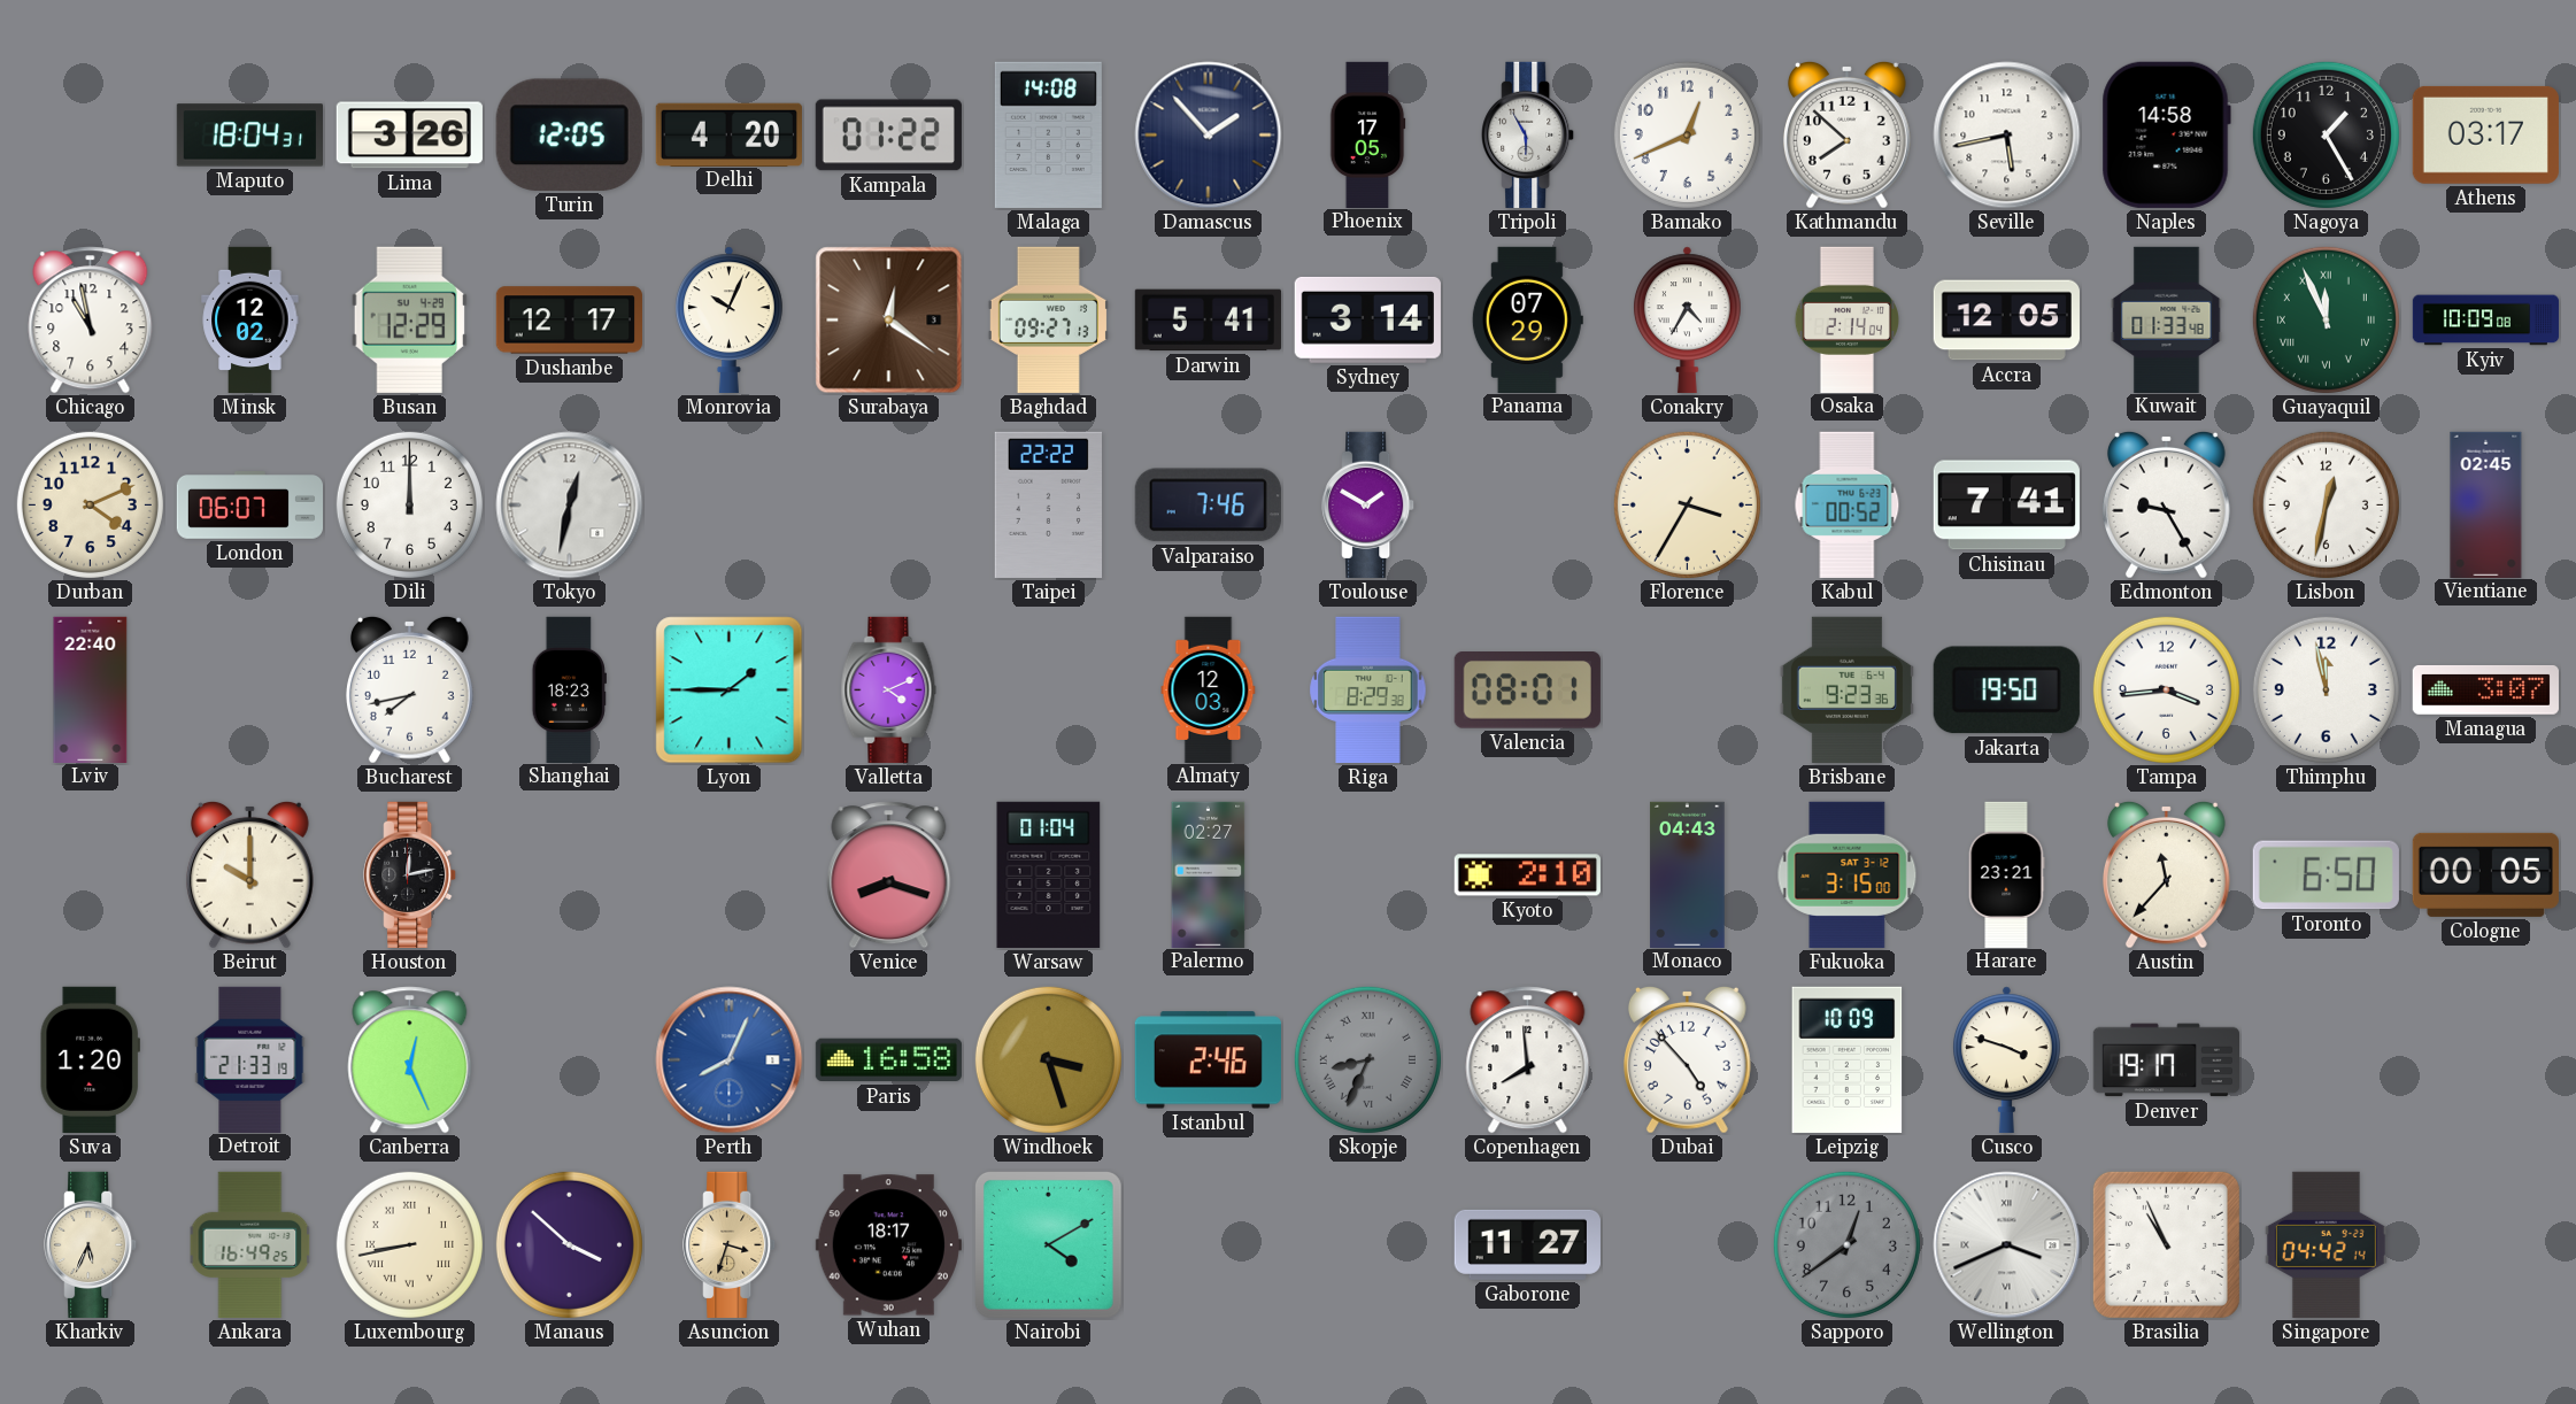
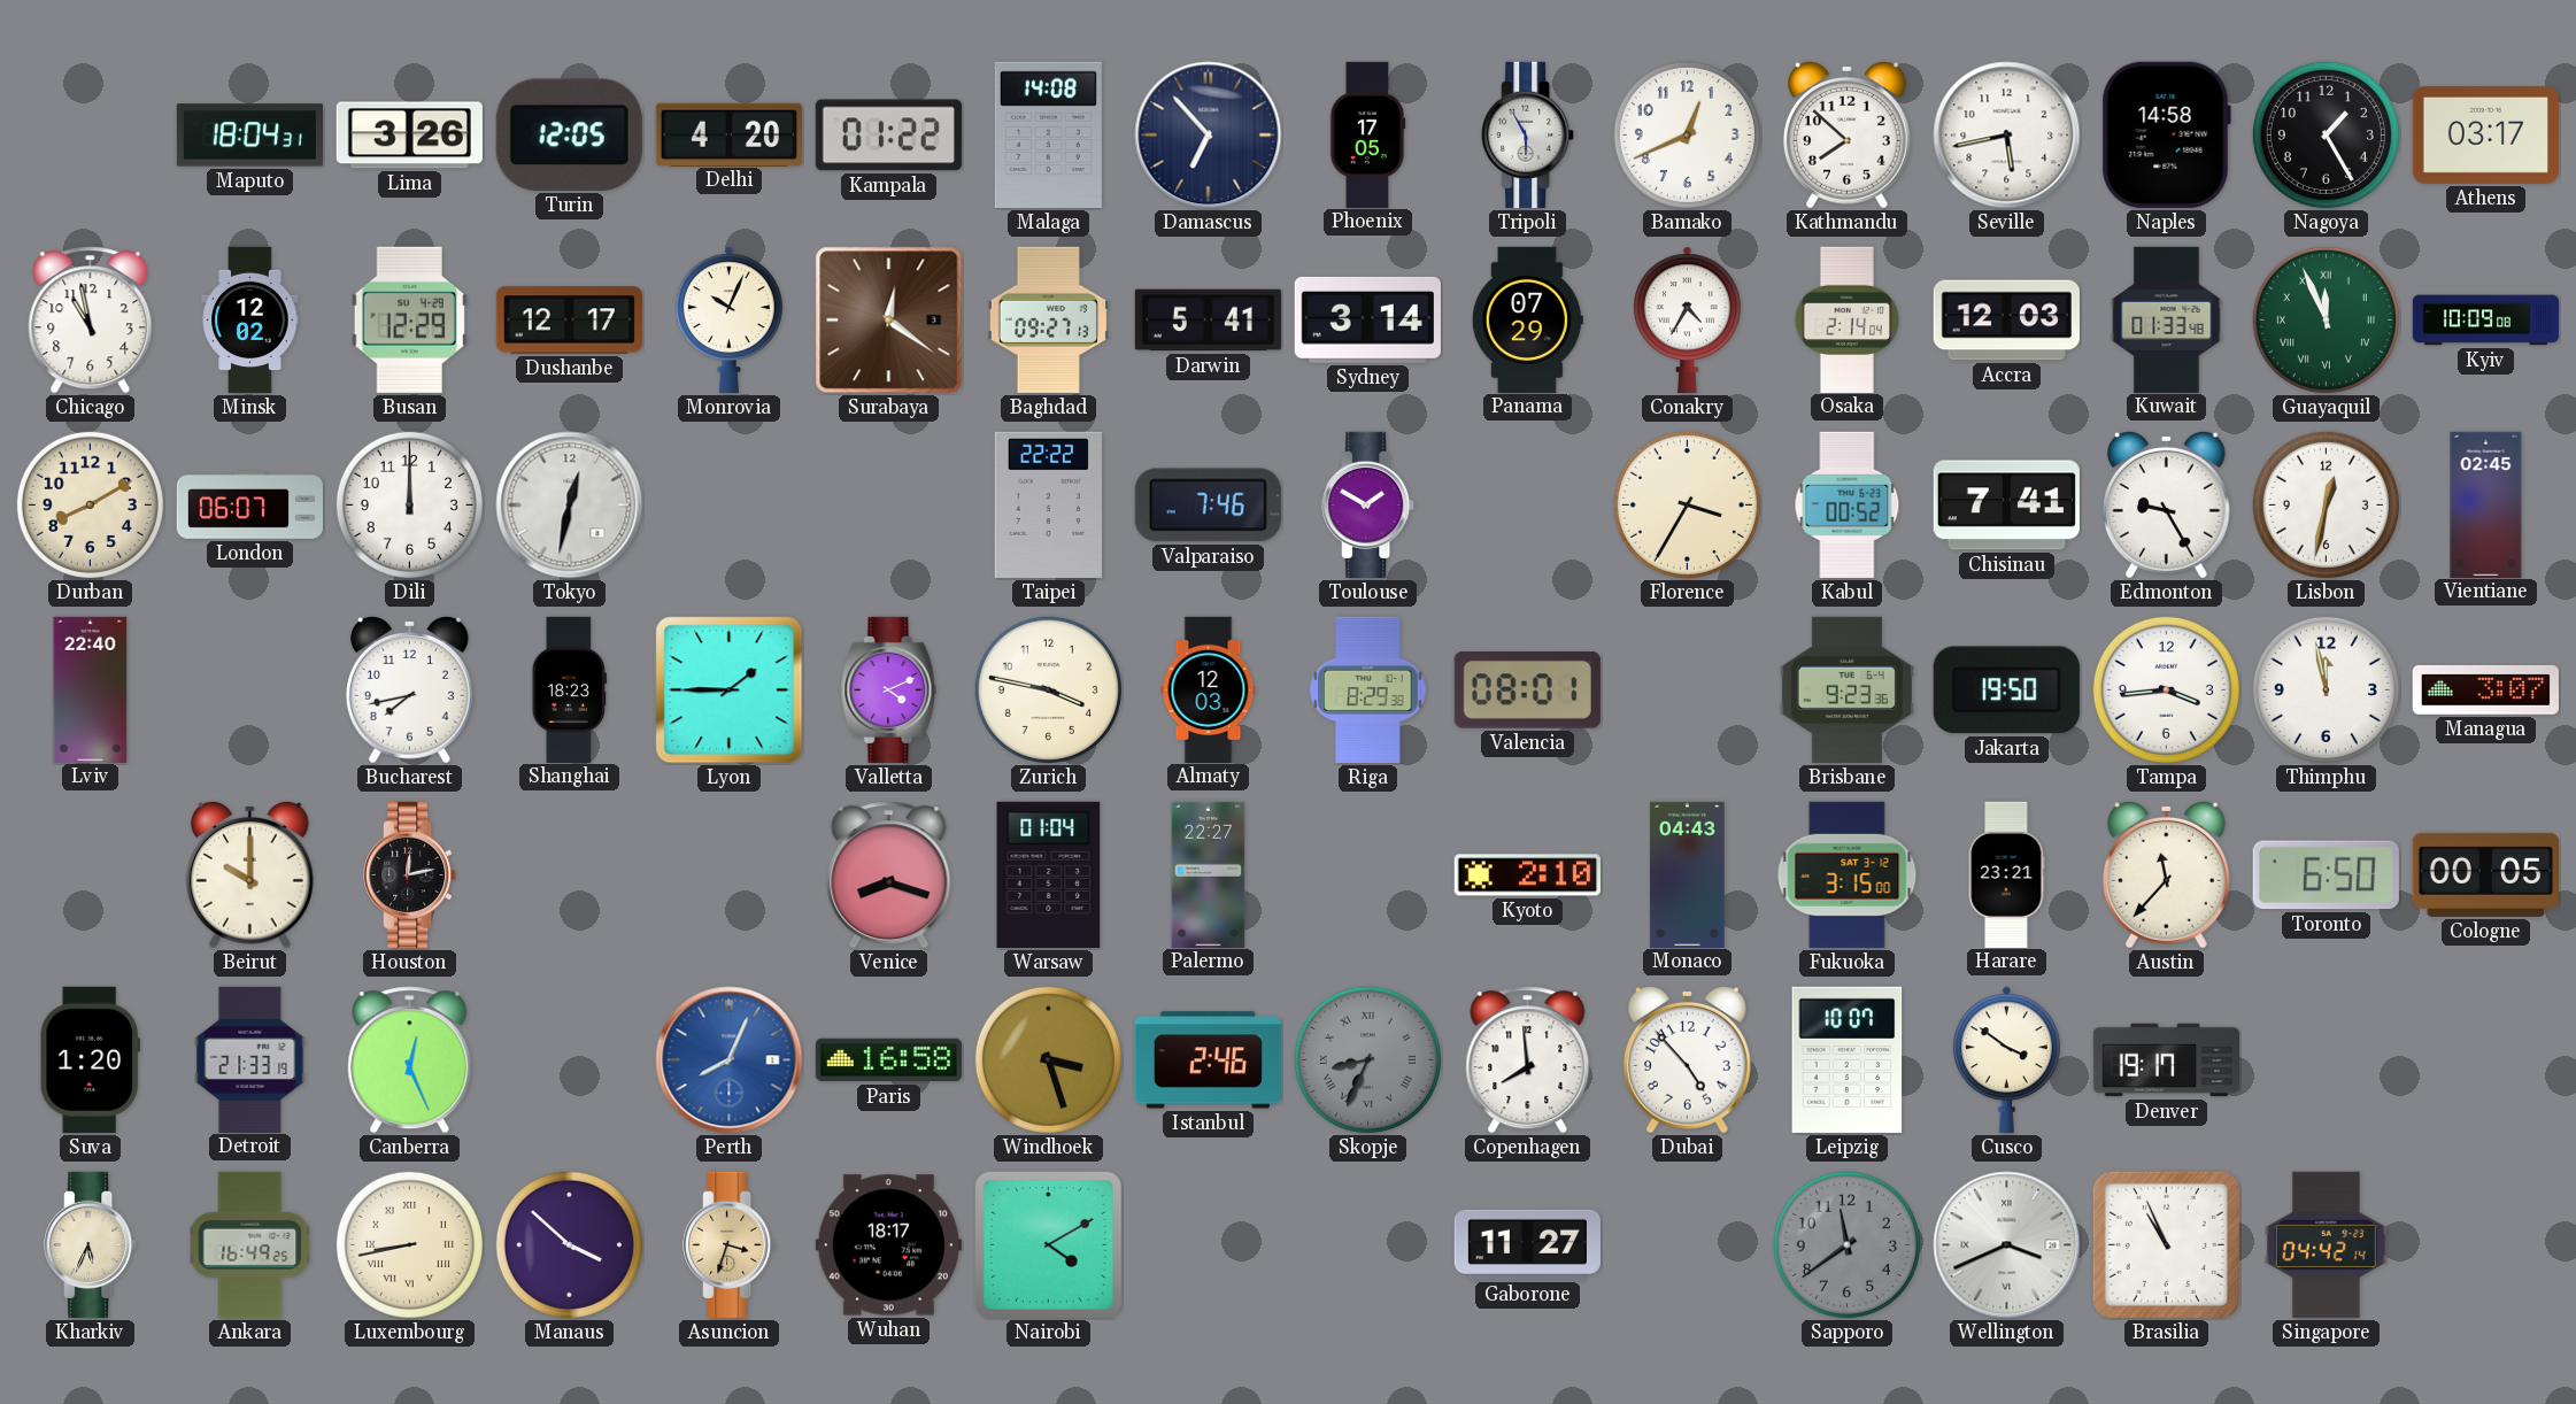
Damascus: 1:53 -> 6:53 (1209, 136)
Accra: 12:05 -> 12:03 (2006, 321)
Durban: 4:11 -> 8:10 (90, 504)
Zurich: none -> 3:47 (1048, 689)
Palermo: 02:27 -> 22:27 (1209, 874)
Leipzig: 10:09 -> 10:07 (1848, 1059)
Cusco: 3:48 -> 3:51 (2006, 1059)
Sapporo: 12:39 -> 11:39 (1846, 1244)
